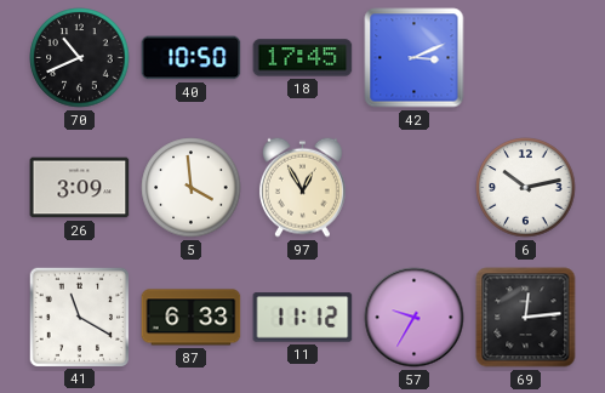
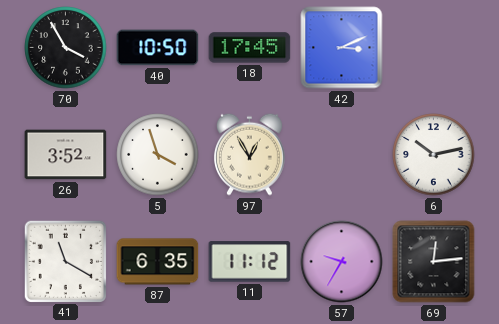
70: 10:41 -> 3:55 (66, 48)
26: 3:09 -> 3:52 (66, 155)
5: 3:59 -> 3:57 (158, 155)
87: 6:33 -> 6:35 (158, 262)
